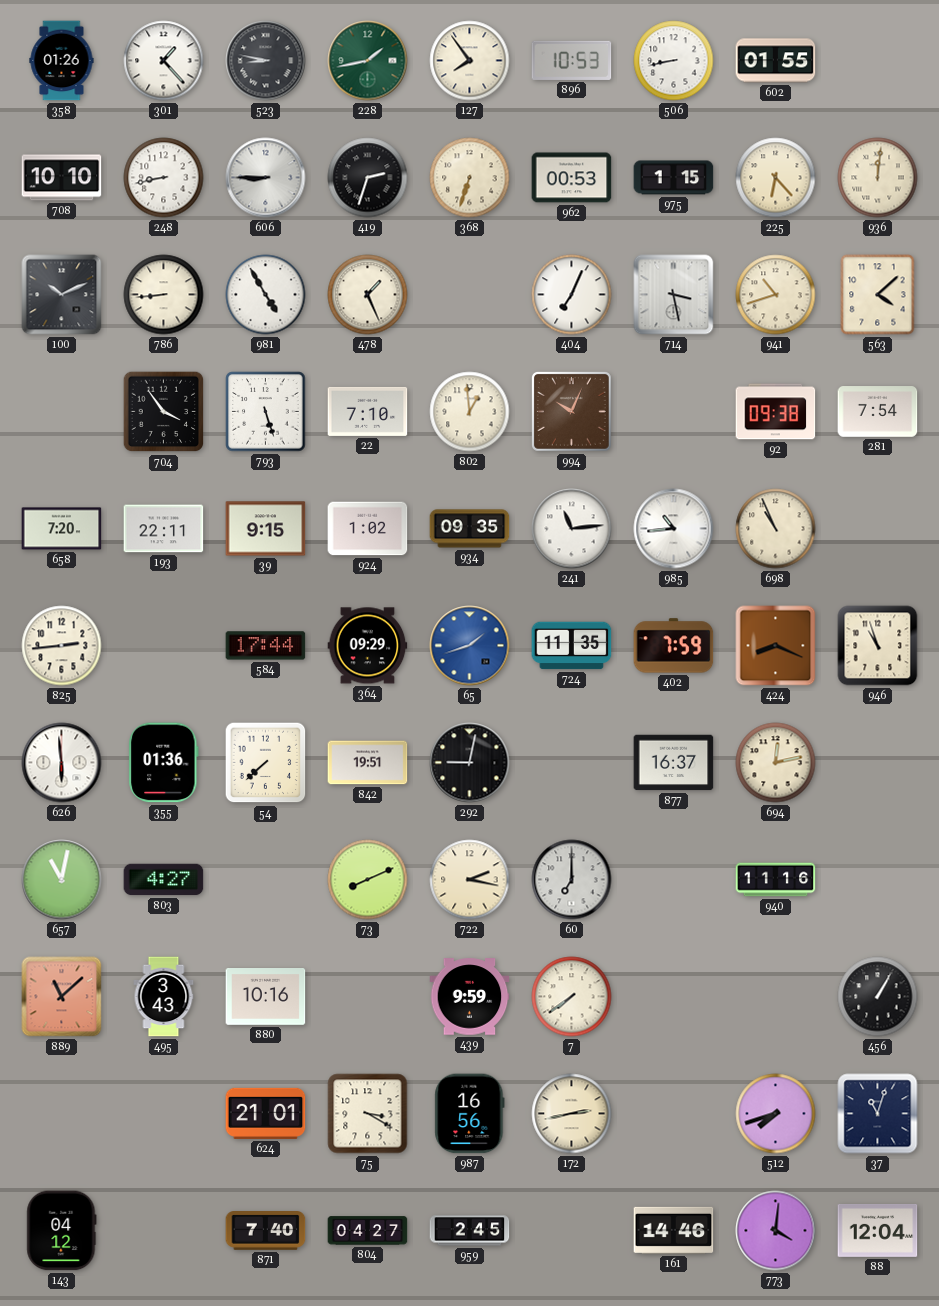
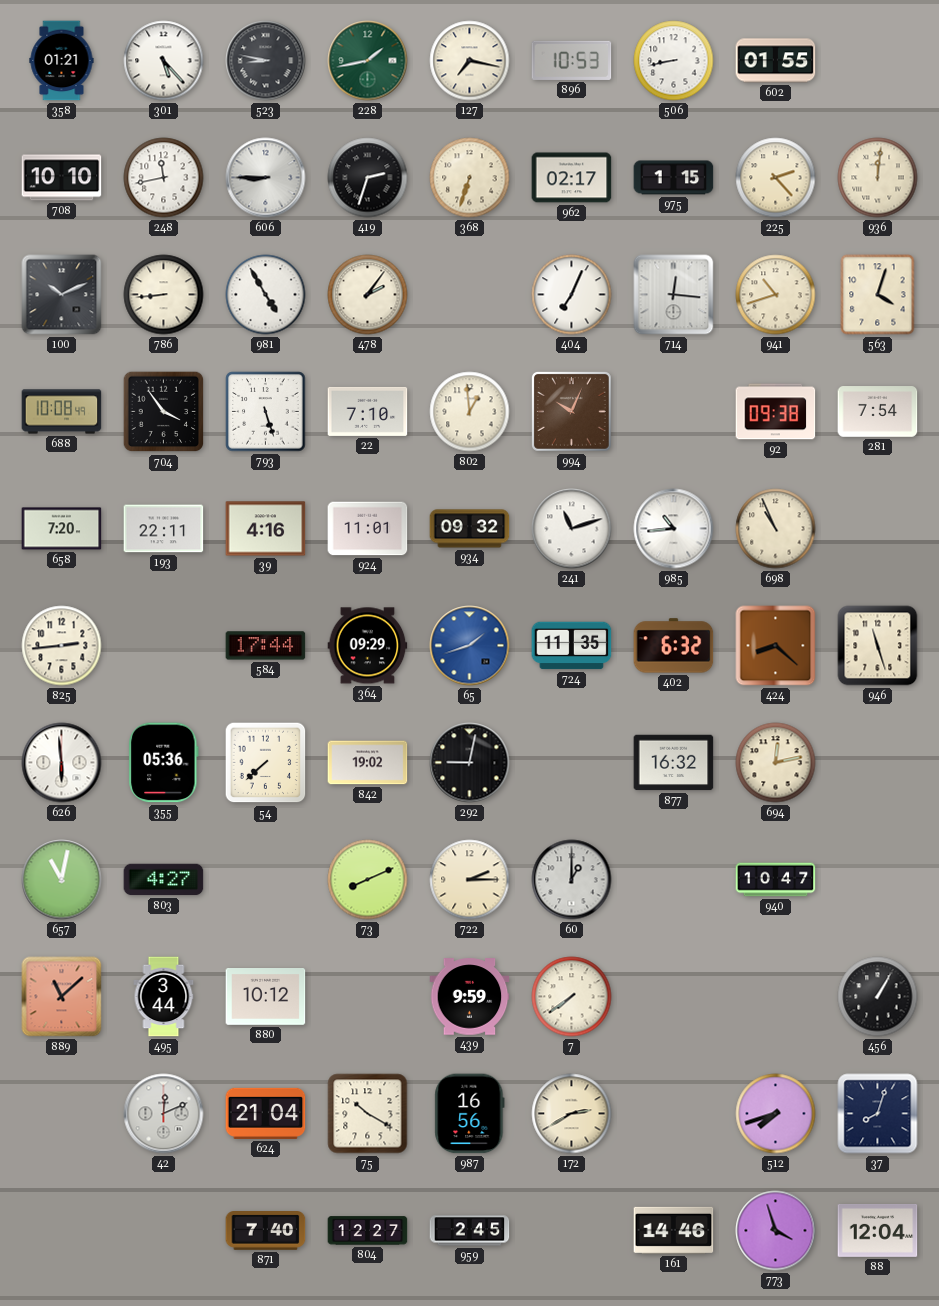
358: 01:26 -> 01:21 (62, 61)
301: 1:23 -> 5:23 (164, 61)
127: 7:54 -> 7:17 (470, 61)
248: 8:43 -> 11:43 (164, 178)
962: 00:53 -> 02:17 (572, 178)
225: 6:23 -> 2:23 (776, 178)
478: 1:26 -> 2:06 (368, 295)
714: 3:28 -> 12:16 (674, 295)
563: 4:08 -> 4:03 (878, 295)
688: none -> 10:08 (62, 412)
39: 9:15 -> 4:16 (266, 529)
924: 1:02 -> 11:01 (368, 529)
934: 09:35 -> 09:32 (470, 529)
241: 11:14 -> 11:12 (572, 529)
402: 7:59 -> 6:32 (674, 646)
424: 8:19 -> 8:22 (776, 646)
946: 10:57 -> 11:27 (878, 646)
355: 01:36 -> 05:36 (164, 763)
842: 19:51 -> 19:02 (368, 763)
877: 16:37 -> 16:32 (674, 763)
722: 2:17 -> 2:15 (470, 880)
60: 7:00 -> 1:00 (572, 880)
940: 11:16 -> 10:47 (776, 880)
495: 3:43 -> 3:44 (164, 997)
880: 10:16 -> 10:12 (266, 997)
42: none -> 12:11 (164, 1114)
624: 21:01 -> 21:04 (266, 1113)
75: 3:20 -> 10:20 (368, 1114)
172: 2:43 -> 2:40 (572, 1114)
37: 11:03 -> 8:03 (878, 1114)
143: 04:12 -> none (62, 1231)
804: 04:27 -> 12:27 (368, 1231)
773: 4:01 -> 3:57 (776, 1231)
